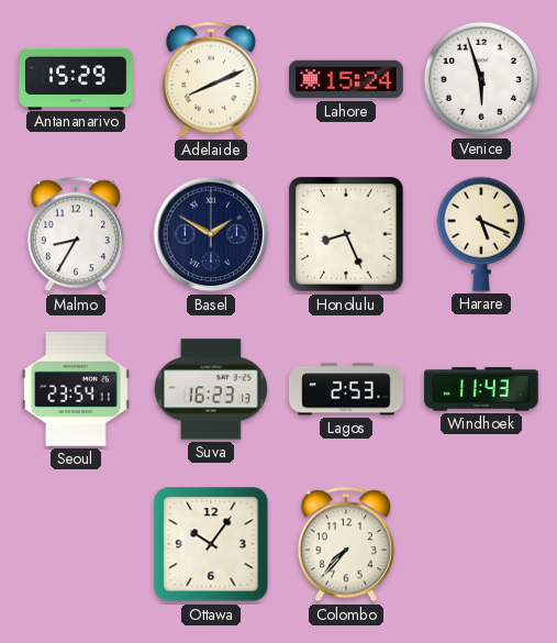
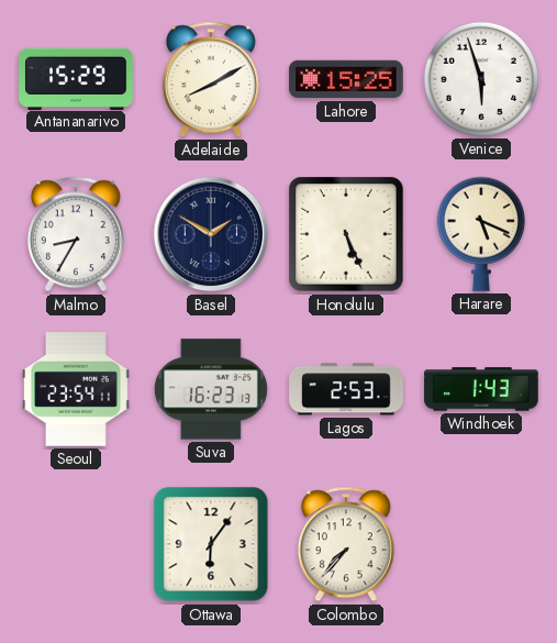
Adelaide: 8:11 -> 8:10 (211, 79)
Lahore: 15:24 -> 15:25 (346, 79)
Honolulu: 8:26 -> 5:26 (346, 234)
Windhoek: 11:43 -> 1:43 (481, 389)
Ottawa: 10:06 -> 6:06 (211, 544)
